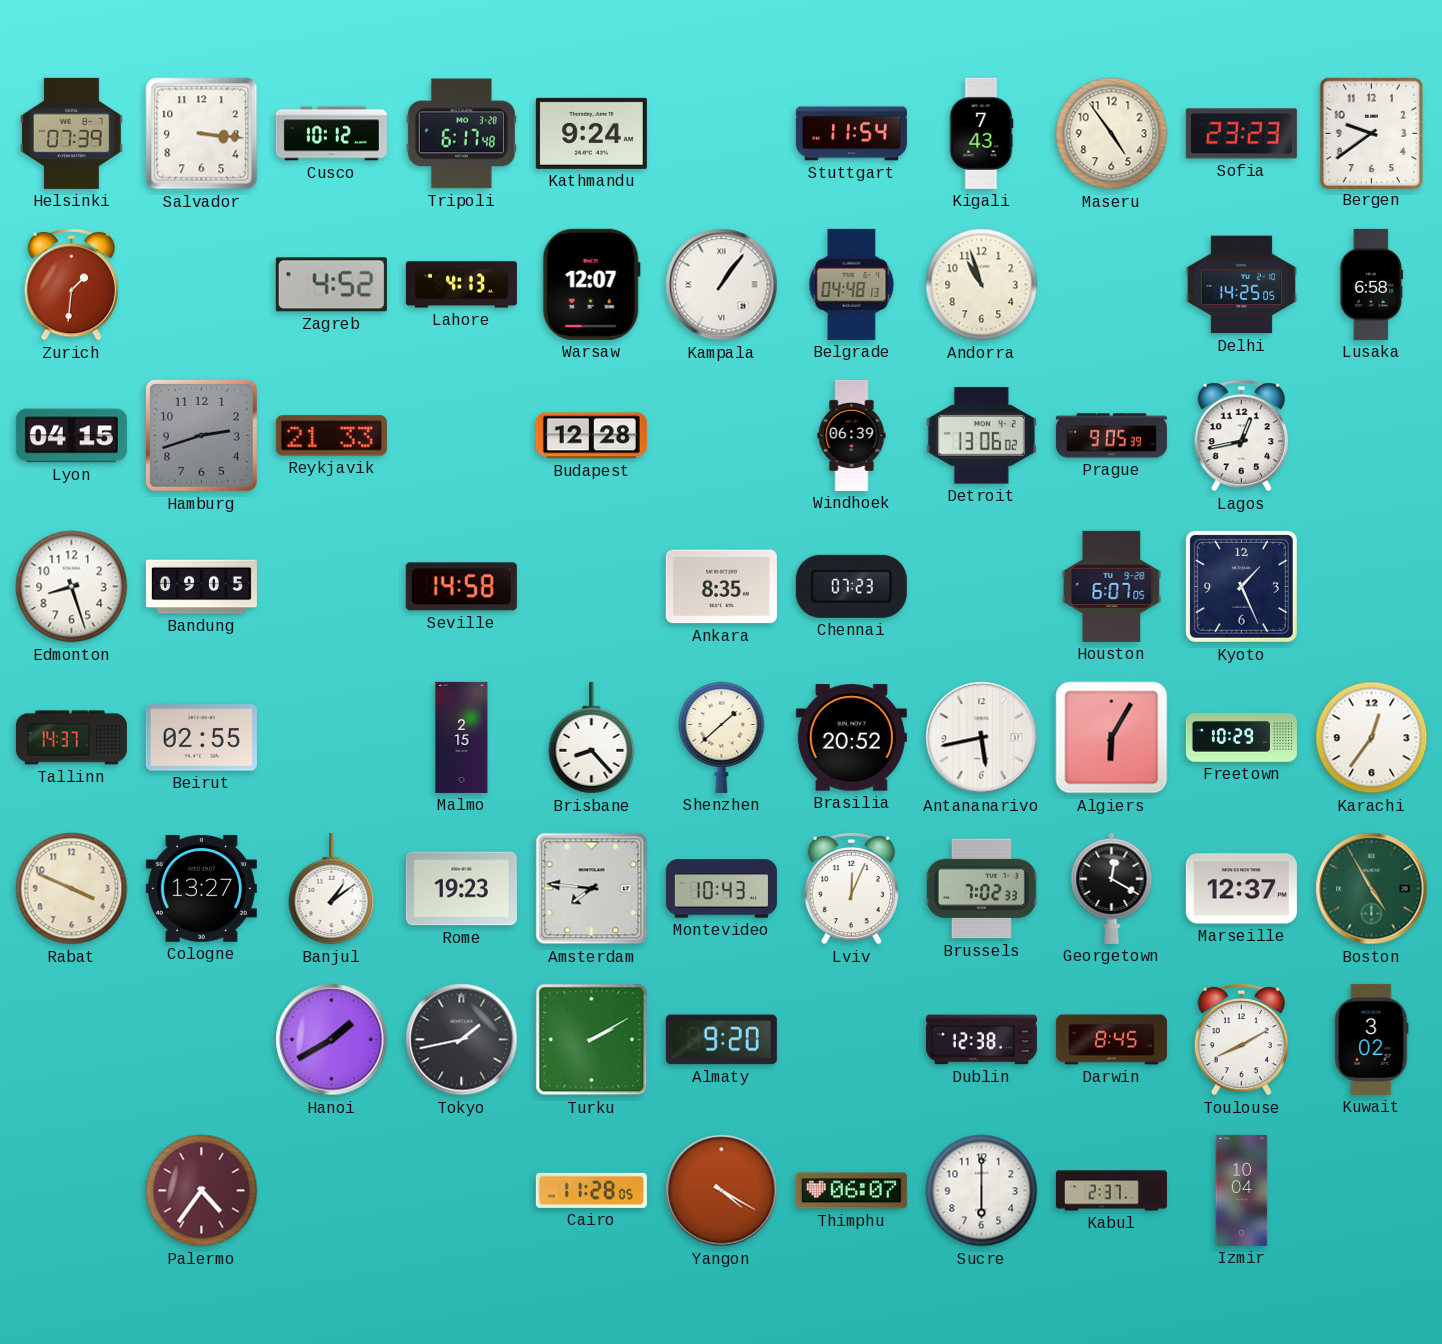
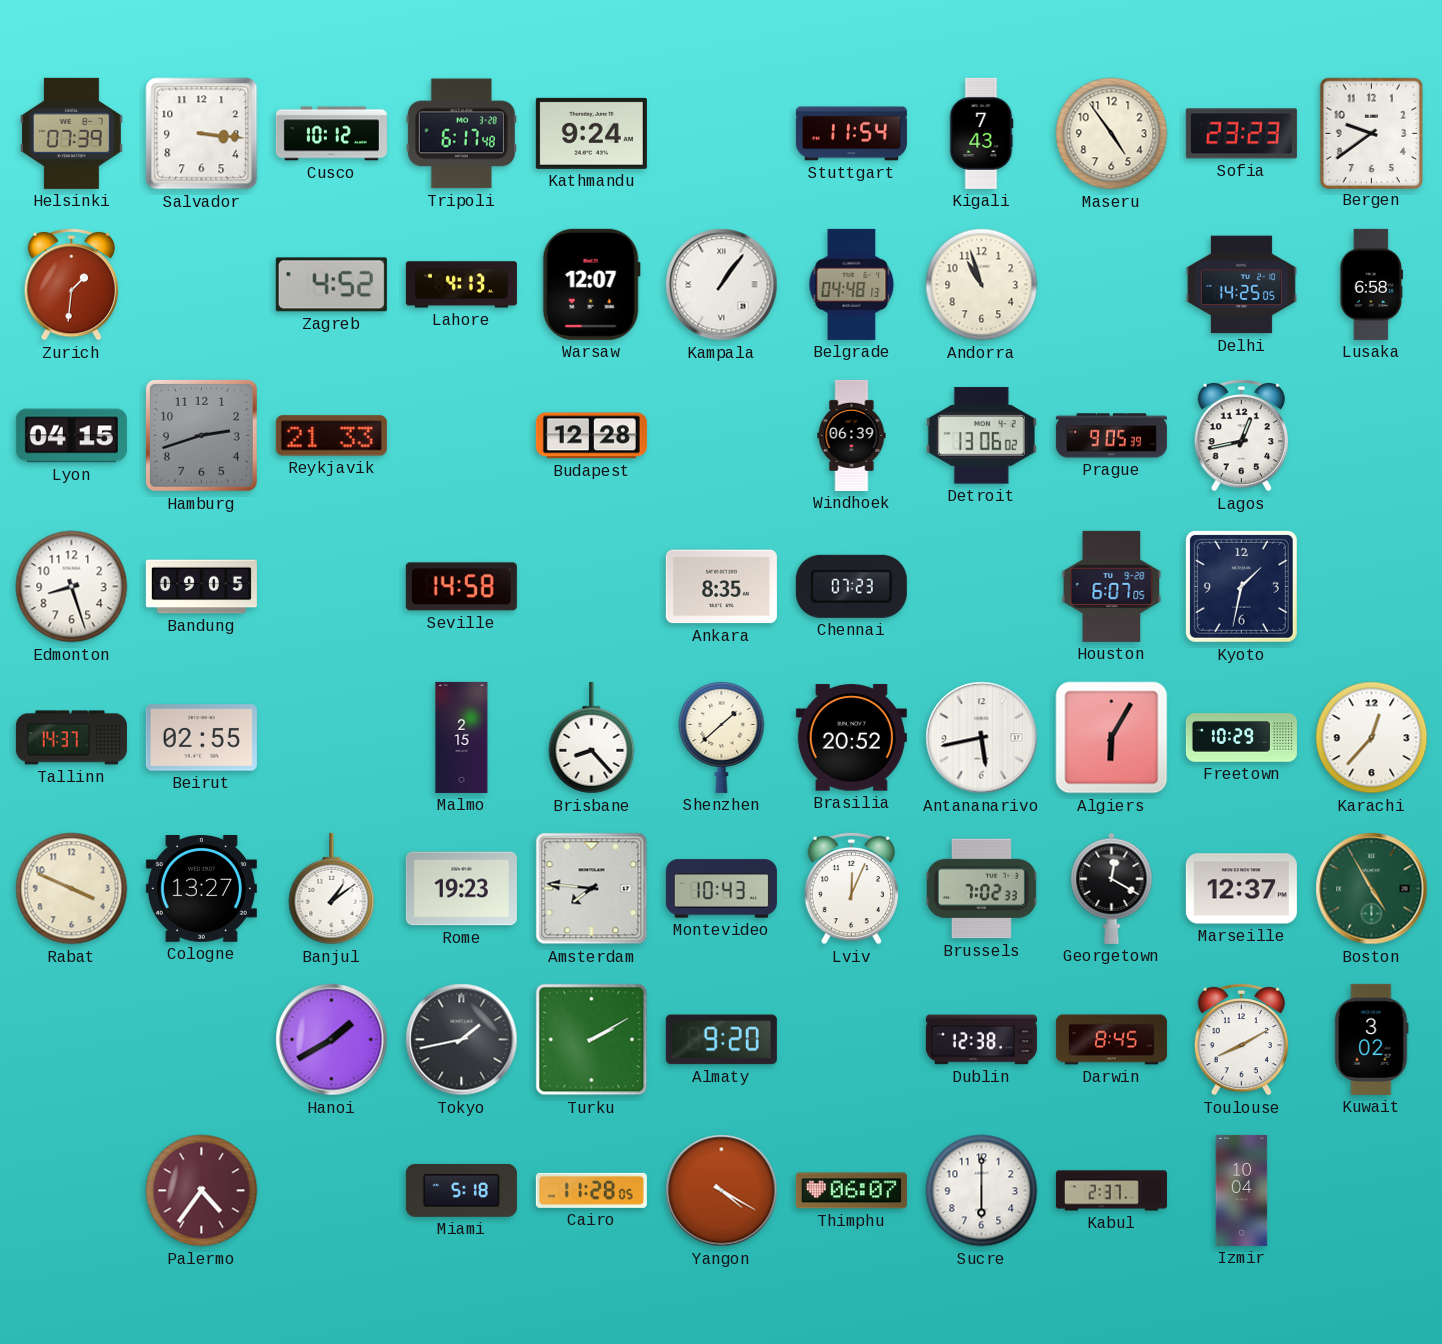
Kyoto: 1:26 -> 1:32 (1241, 586)
Karachi: 12:36 -> 12:37 (1372, 738)
Miami: none -> 5:18 (461, 1190)
